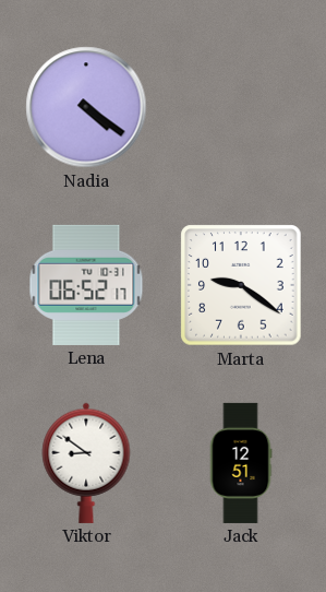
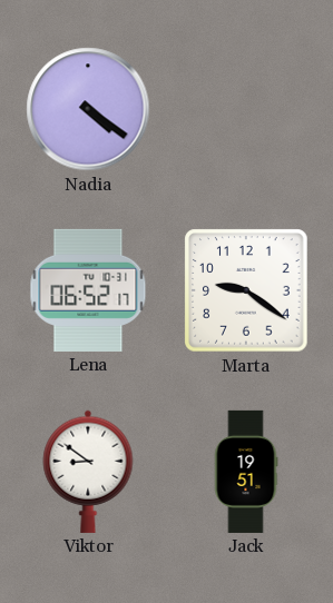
Jack: 12:51 -> 19:51 (246, 472)
